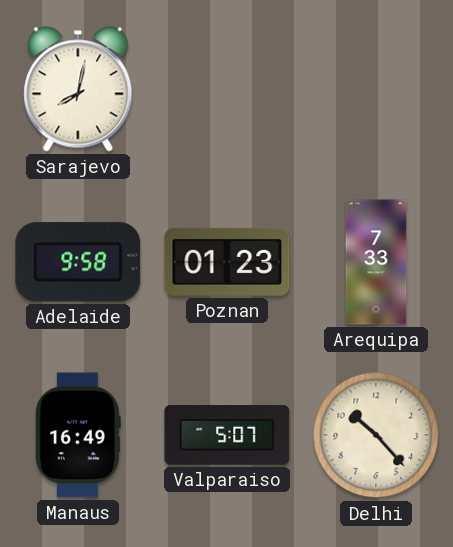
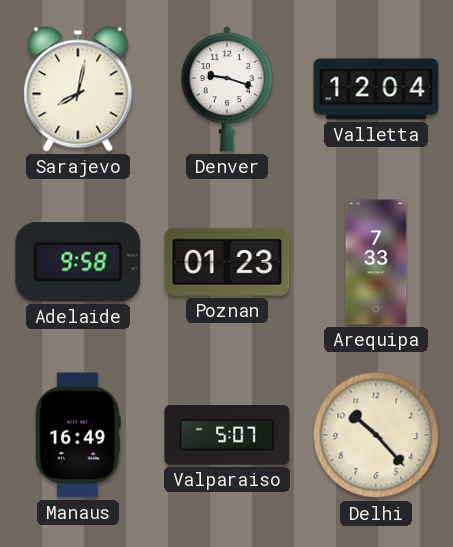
Denver: none -> 9:18 (227, 90)
Valletta: none -> 12:04 (376, 89)
